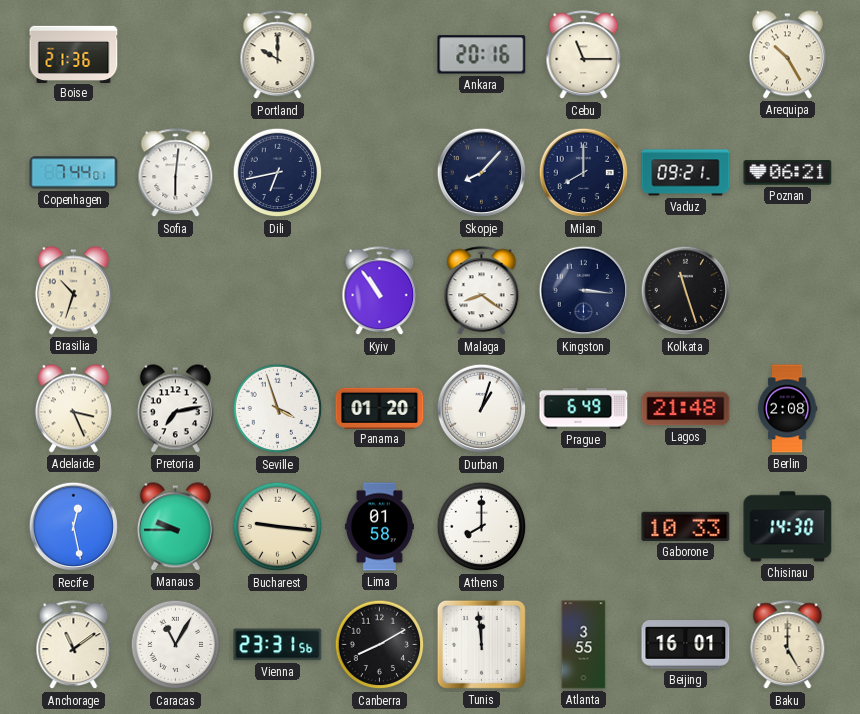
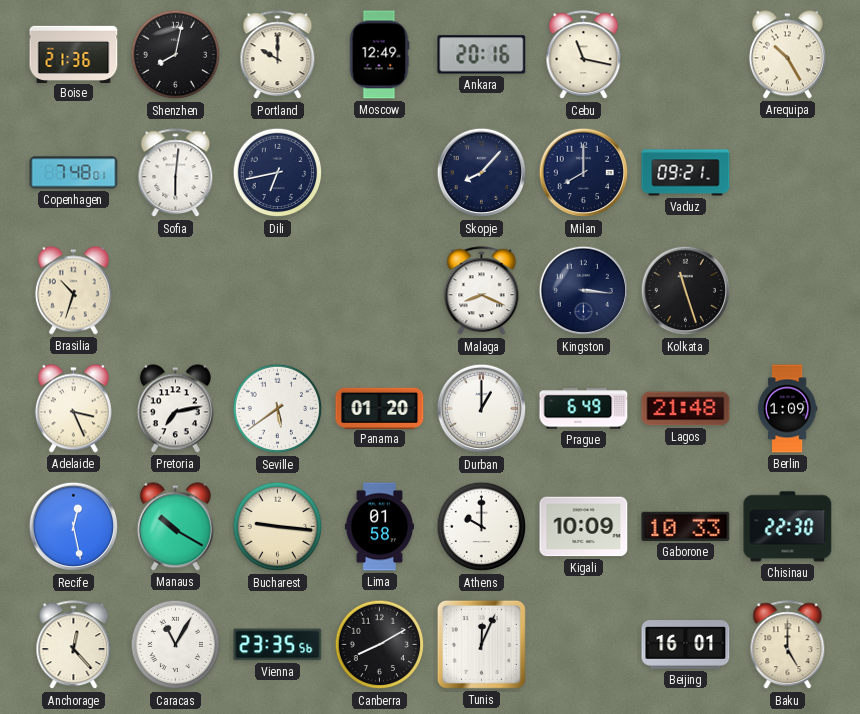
Shenzhen: none -> 8:02 (176, 55)
Moscow: none -> 12:49 (379, 55)
Cebu: 11:15 -> 11:17 (584, 55)
Copenhagen: 7:44 -> 7:48 (74, 173)
Poznan: 06:21 -> none (788, 173)
Kyiv: 10:54 -> none (380, 291)
Malaga: 8:21 -> 8:19 (482, 291)
Seville: 3:57 -> 5:39 (278, 409)
Durban: 1:03 -> 1:00 (482, 409)
Berlin: 2:08 -> 1:09 (787, 409)
Manaus: 9:45 -> 10:20 (175, 527)
Athens: 8:00 -> 10:00 (482, 527)
Kigali: none -> 10:09 (584, 527)
Chisinau: 14:30 -> 22:30 (788, 527)
Anchorage: 11:09 -> 12:23 (74, 645)
Vienna: 23:31 -> 23:35 (278, 645)
Tunis: 11:59 -> 12:04 (481, 644)
Atlanta: 3:55 -> none (584, 645)
